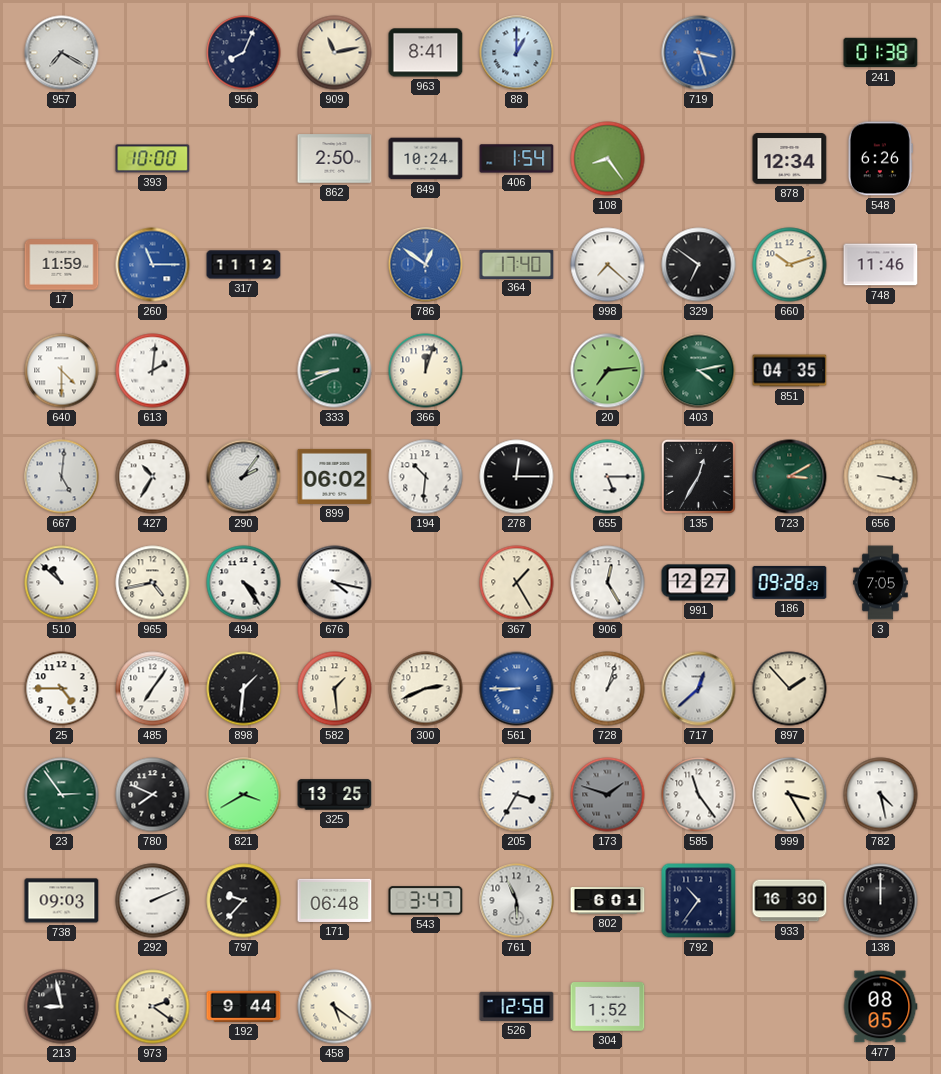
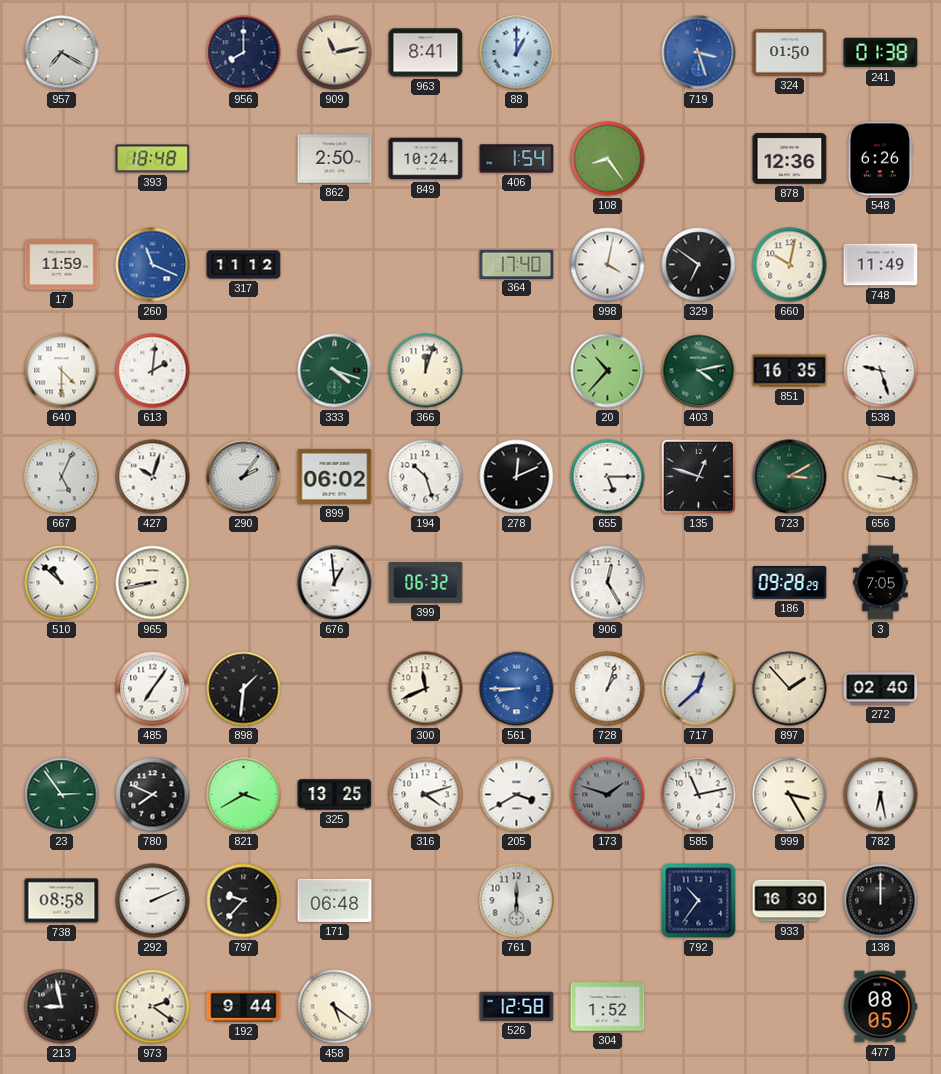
956: 8:04 -> 8:00 (244, 53)
324: none -> 01:50 (790, 53)
393: 10:00 -> 18:48 (153, 159)
878: 12:34 -> 12:36 (790, 159)
260: 11:15 -> 11:19 (153, 265)
786: 12:51 -> none (426, 265)
998: 7:22 -> 4:02 (608, 265)
660: 10:12 -> 10:02 (790, 265)
748: 11:46 -> 11:49 (881, 265)
333: 8:41 -> 4:18 (335, 371)
20: 7:14 -> 10:37 (608, 371)
851: 04:35 -> 16:35 (790, 371)
538: none -> 9:27 (881, 371)
667: 5:01 -> 5:04 (62, 477)
427: 10:35 -> 10:03 (153, 477)
194: 10:31 -> 10:27 (426, 477)
278: 12:15 -> 12:11 (517, 477)
135: 12:35 -> 12:48 (698, 476)
965: 4:43 -> 8:43 (153, 583)
494: 4:24 -> none (244, 583)
676: 4:17 -> 12:59 (335, 583)
399: none -> 06:32 (426, 582)
367: 1:25 -> none (517, 583)
991: 12:27 -> none (699, 583)
25: 4:45 -> none (62, 689)
582: 1:29 -> none (335, 689)
300: 2:41 -> 11:41 (426, 689)
272: none -> 02:40 (881, 689)
316: none -> 4:12 (426, 795)
205: 3:35 -> 3:40 (517, 795)
585: 11:24 -> 11:13 (699, 795)
782: 4:28 -> 6:28 (881, 795)
738: 09:03 -> 08:58 (62, 901)
543: 3:47 -> none (426, 901)
761: 5:56 -> 6:00 (517, 901)
802: 6:01 -> none (608, 901)
